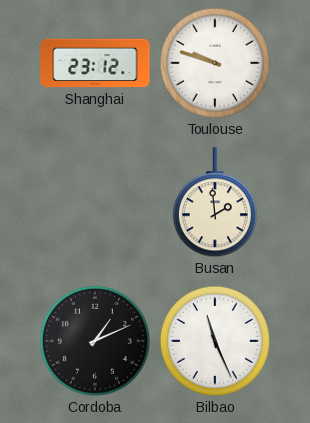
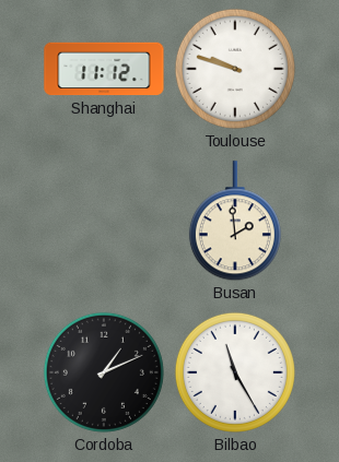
Shanghai: 23:12 -> 11:12 (104, 69)
Bilbao: 11:26 -> 11:25 (235, 372)
